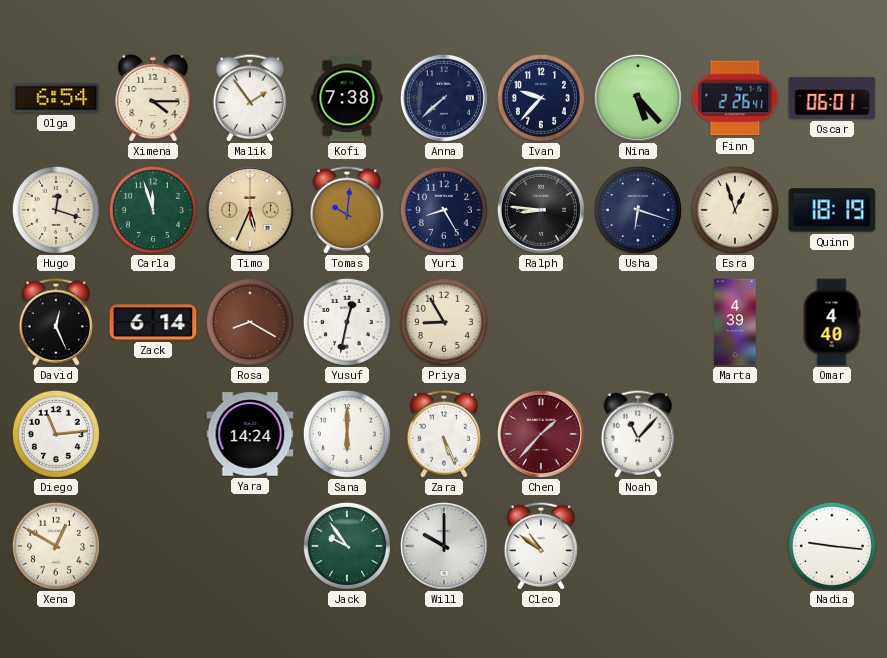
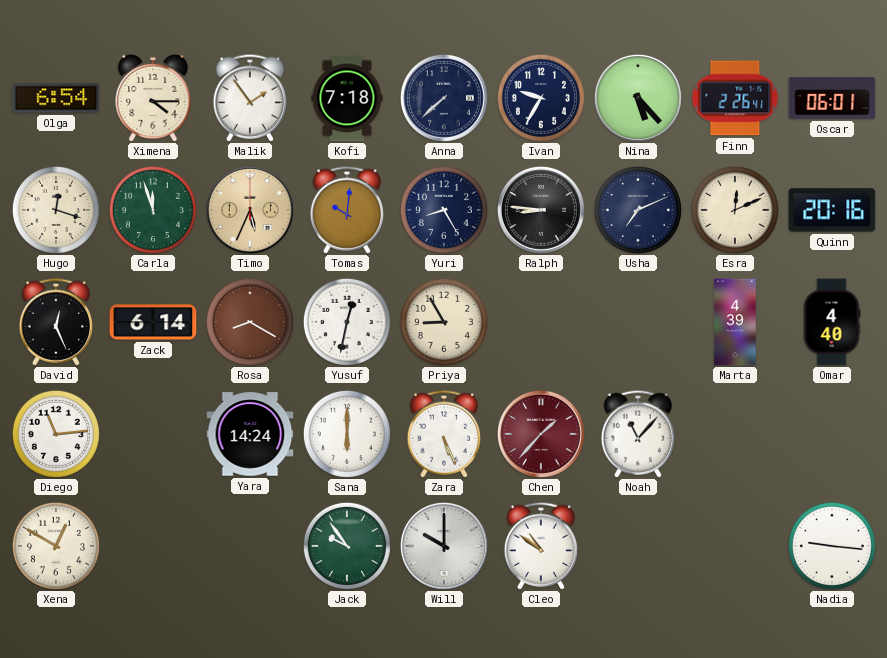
Kofi: 7:38 -> 7:18 (347, 98)
Ivan: 9:37 -> 9:35 (541, 98)
Usha: 6:18 -> 7:11 (638, 210)
Esra: 12:57 -> 12:11 (735, 210)
Quinn: 18:19 -> 20:16 (832, 210)
